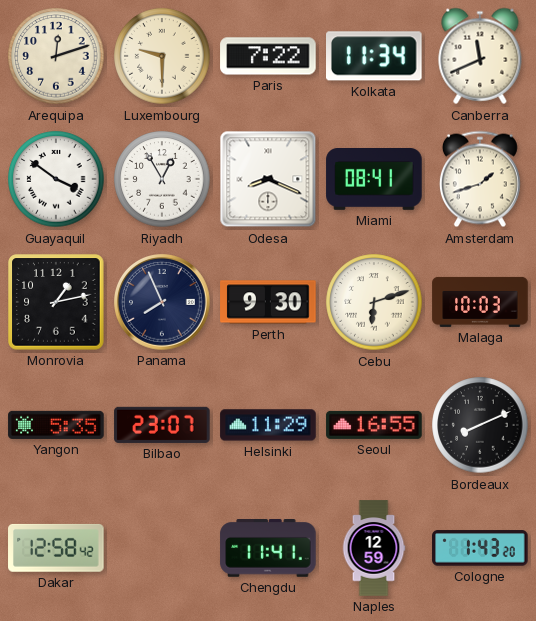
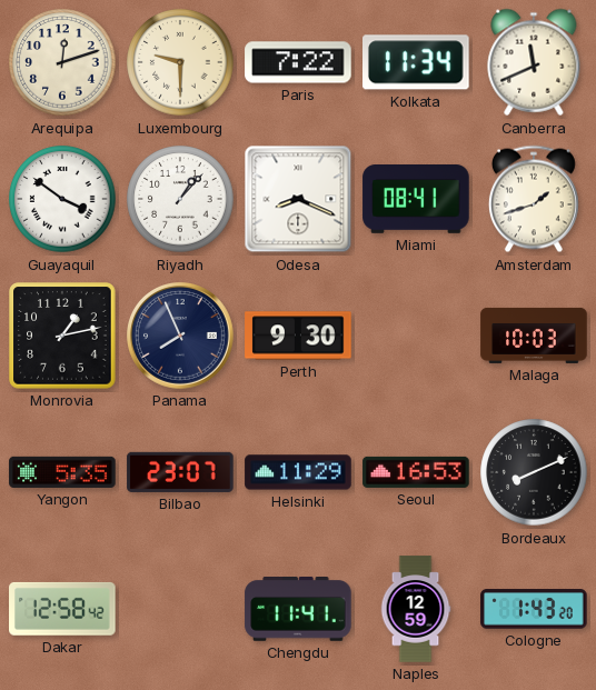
Riyadh: 12:55 -> 1:07 (180, 199)
Cebu: 6:12 -> none (374, 302)
Seoul: 16:55 -> 16:53 (416, 472)
